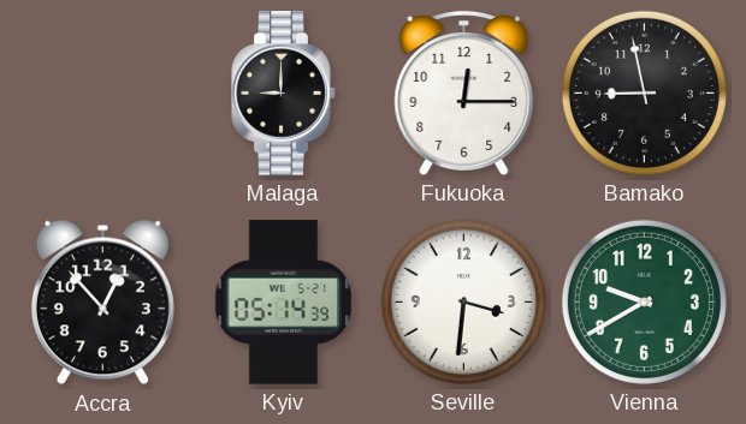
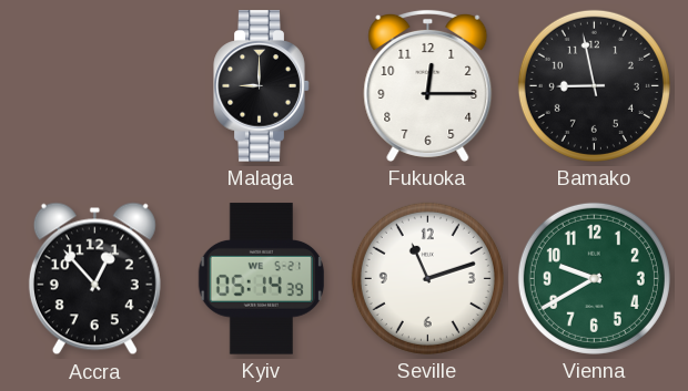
Seville: 3:31 -> 11:12 (427, 278)
